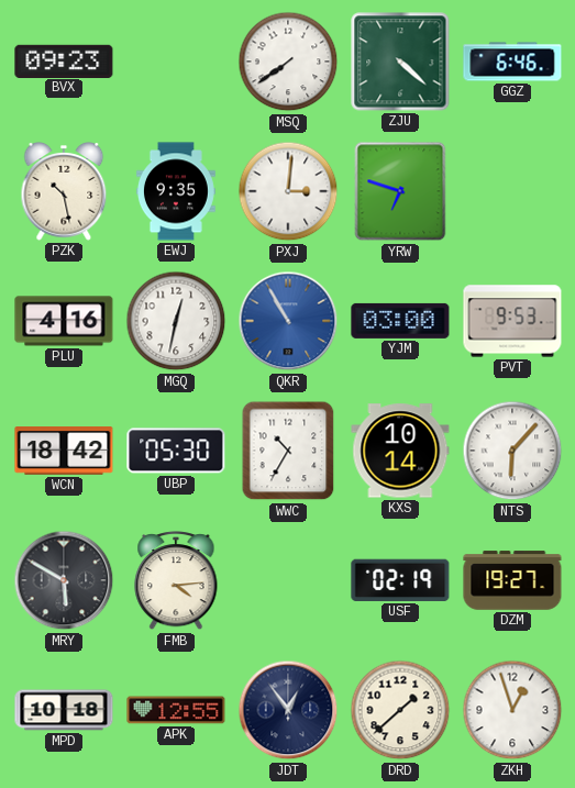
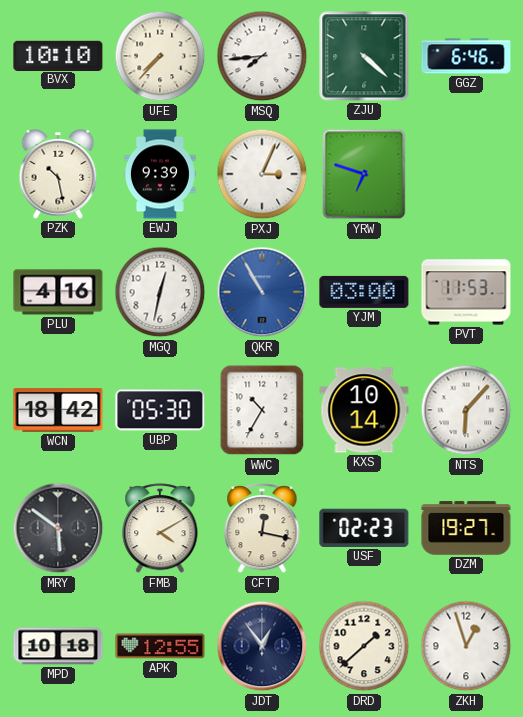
BVX: 09:23 -> 10:10 (58, 55)
UFE: none -> 7:37 (160, 56)
MSQ: 7:39 -> 7:44 (262, 56)
EWJ: 9:35 -> 9:39 (160, 174)
PXJ: 3:01 -> 3:04 (262, 174)
PVT: 9:53 -> 11:53 (466, 292)
MRY: 5:50 -> 5:51 (58, 528)
FMB: 4:14 -> 4:10 (160, 529)
CFT: none -> 12:17 (262, 529)
USF: 02:19 -> 02:23 (364, 528)
